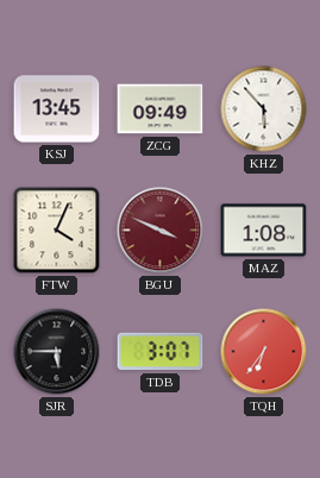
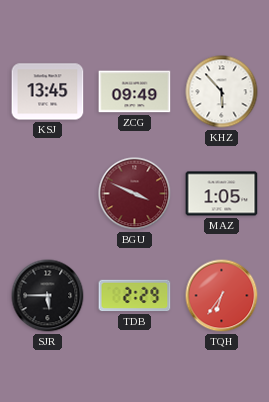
FTW: 4:04 -> none (57, 231)
MAZ: 1:08 -> 1:05 (222, 194)
TDB: 3:07 -> 2:29 (135, 296)
